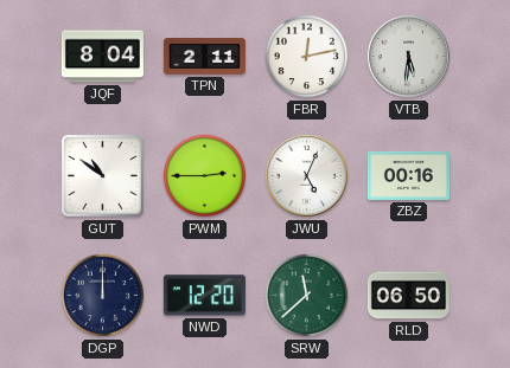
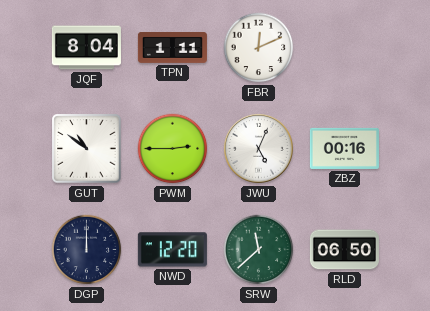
TPN: 2:11 -> 1:11 (172, 48)
FBR: 12:13 -> 12:11 (259, 48)
VTB: 5:31 -> none (408, 56)
